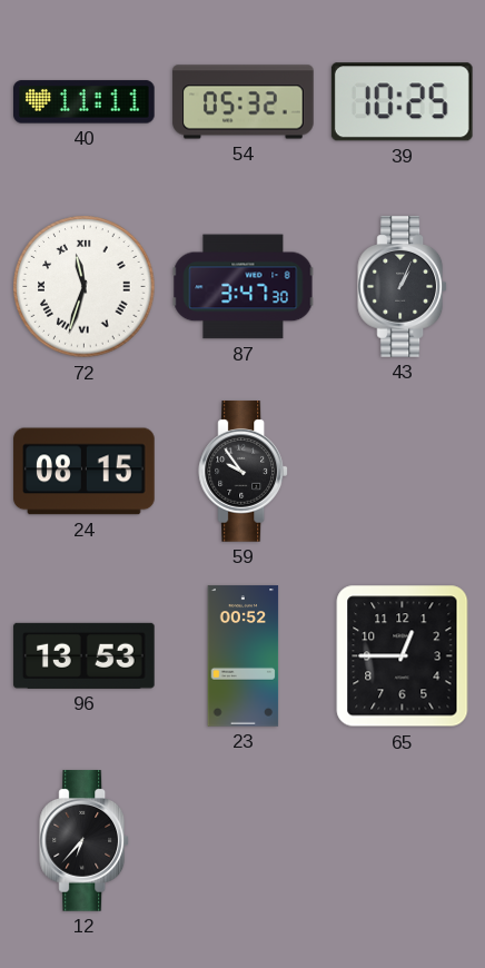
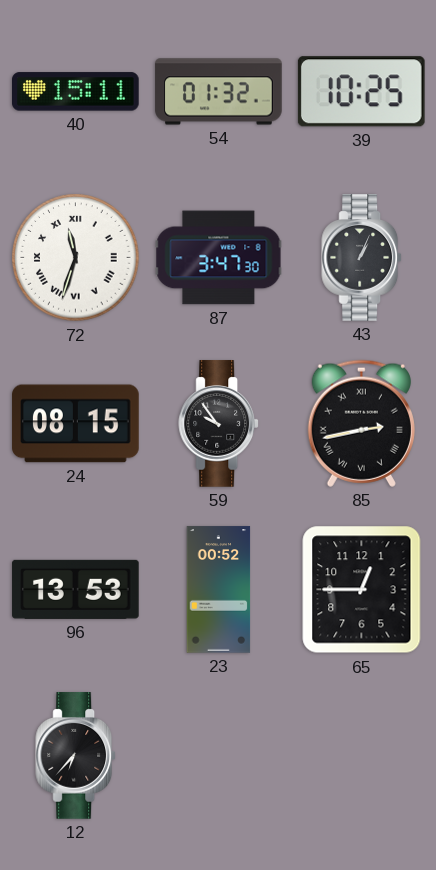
40: 11:11 -> 15:11 (76, 92)
54: 05:32 -> 01:32 (219, 92)
85: none -> 2:43 (361, 423)
